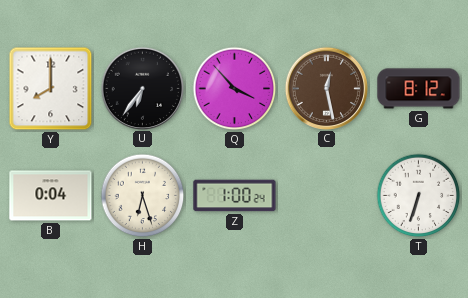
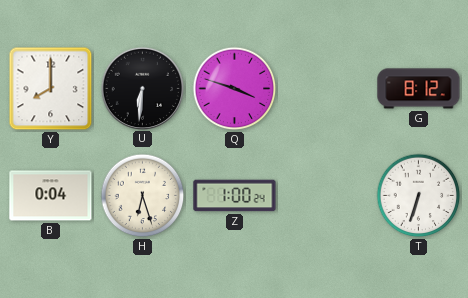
U: 6:36 -> 6:31 (142, 88)
Q: 3:53 -> 3:48 (235, 89)
C: 12:28 -> none (326, 88)
